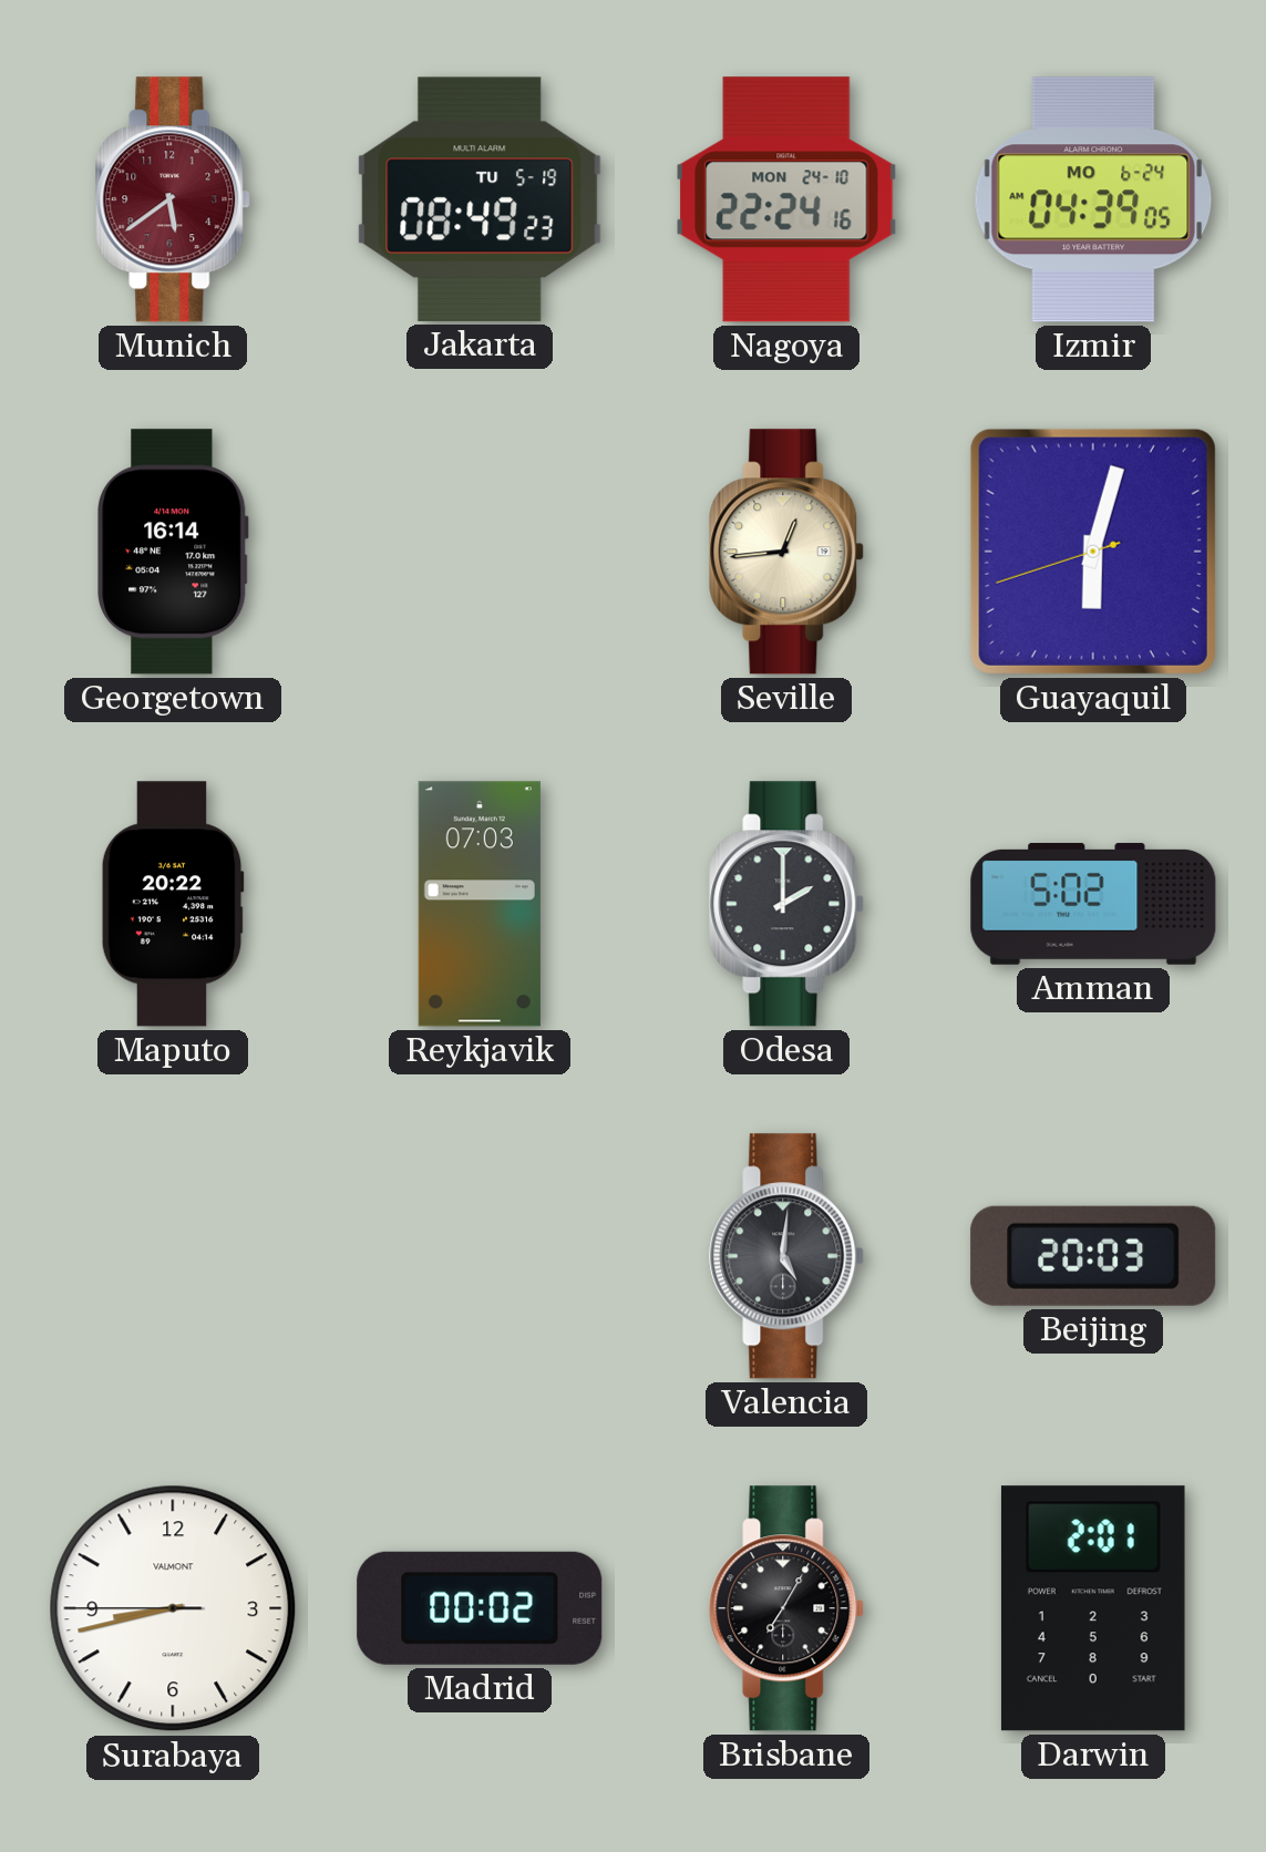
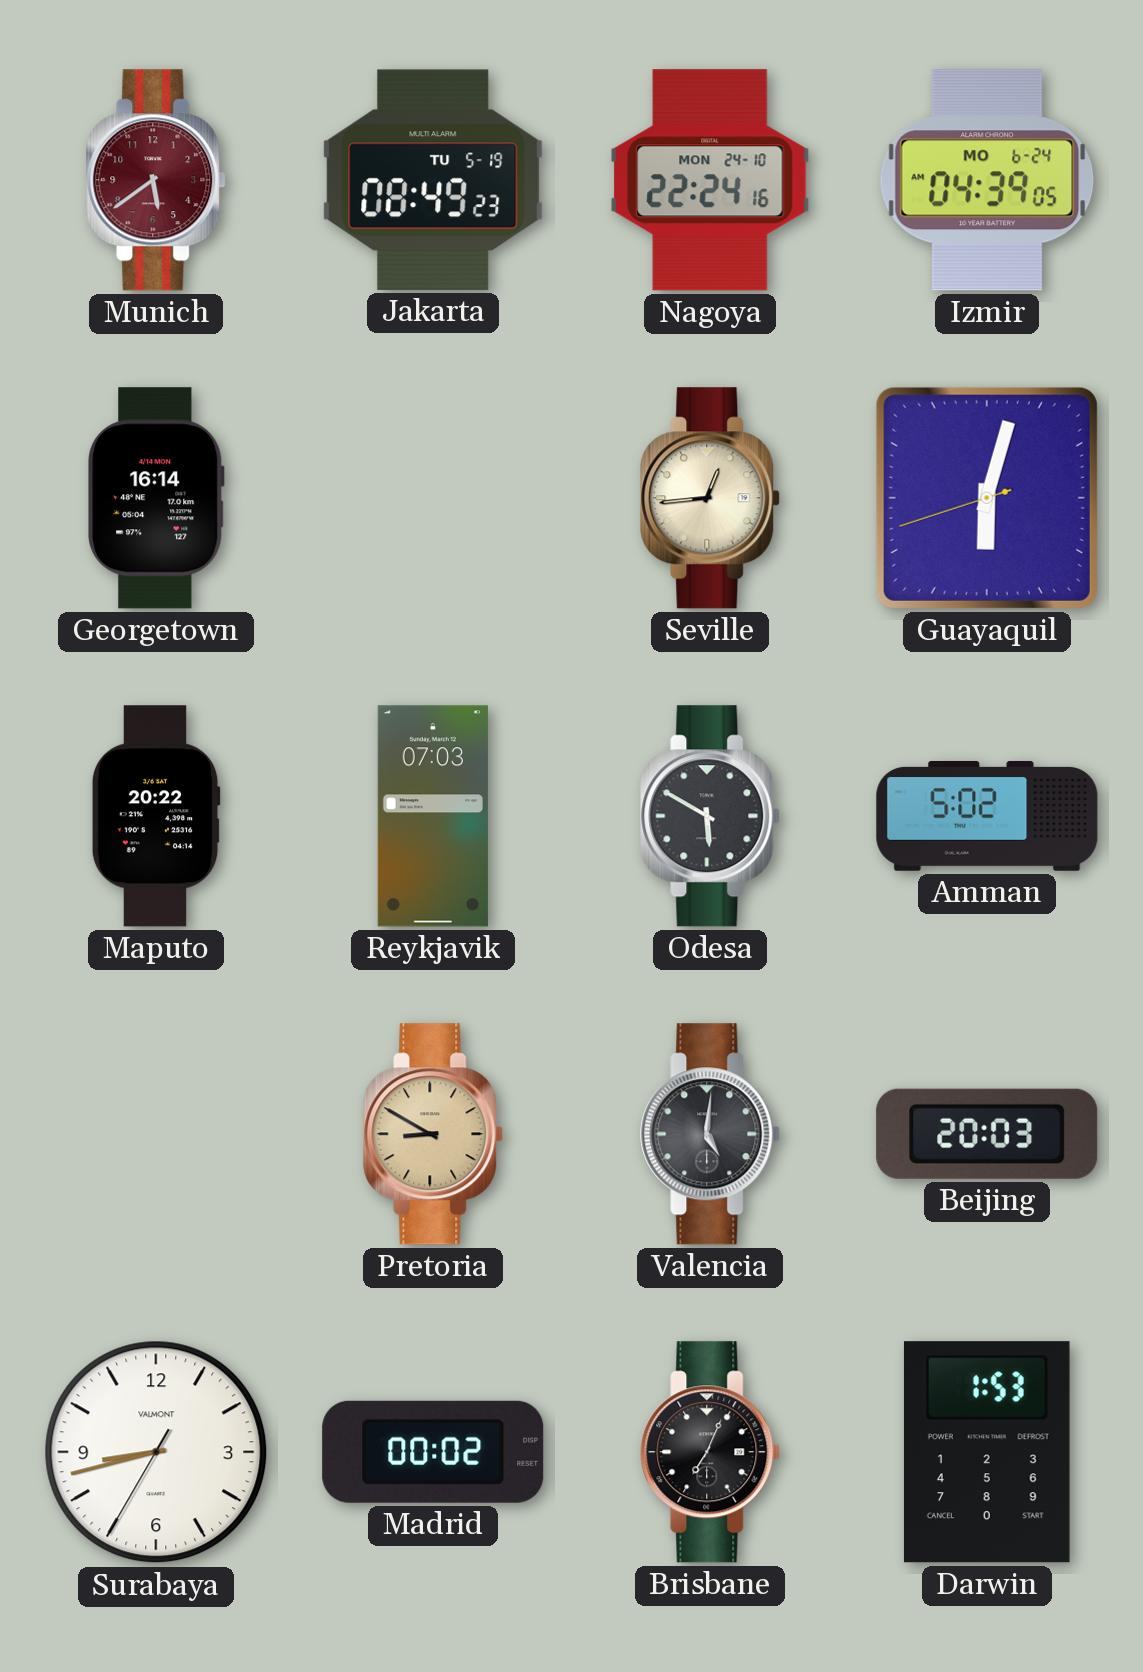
Odesa: 2:00 -> 5:50 (711, 816)
Pretoria: none -> 8:50 (434, 1134)
Surabaya: 8:42:45 -> 8:42:35 (156, 1452)
Brisbane: 7:05 -> 7:04 (711, 1452)
Darwin: 2:01 -> 1:53 (987, 1452)
